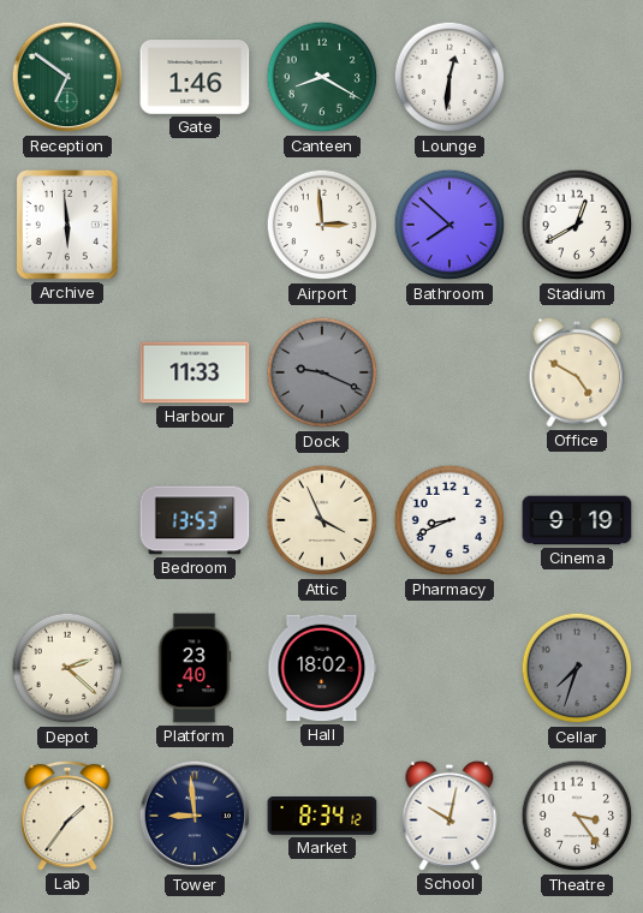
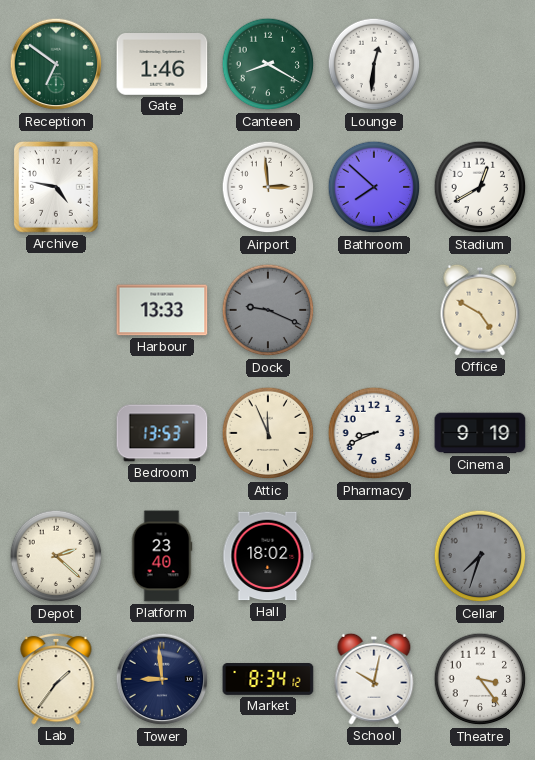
Archive: 5:59 -> 4:47 (56, 187)
Harbour: 11:33 -> 13:33 (162, 310)
Attic: 3:56 -> 11:56 (268, 433)
